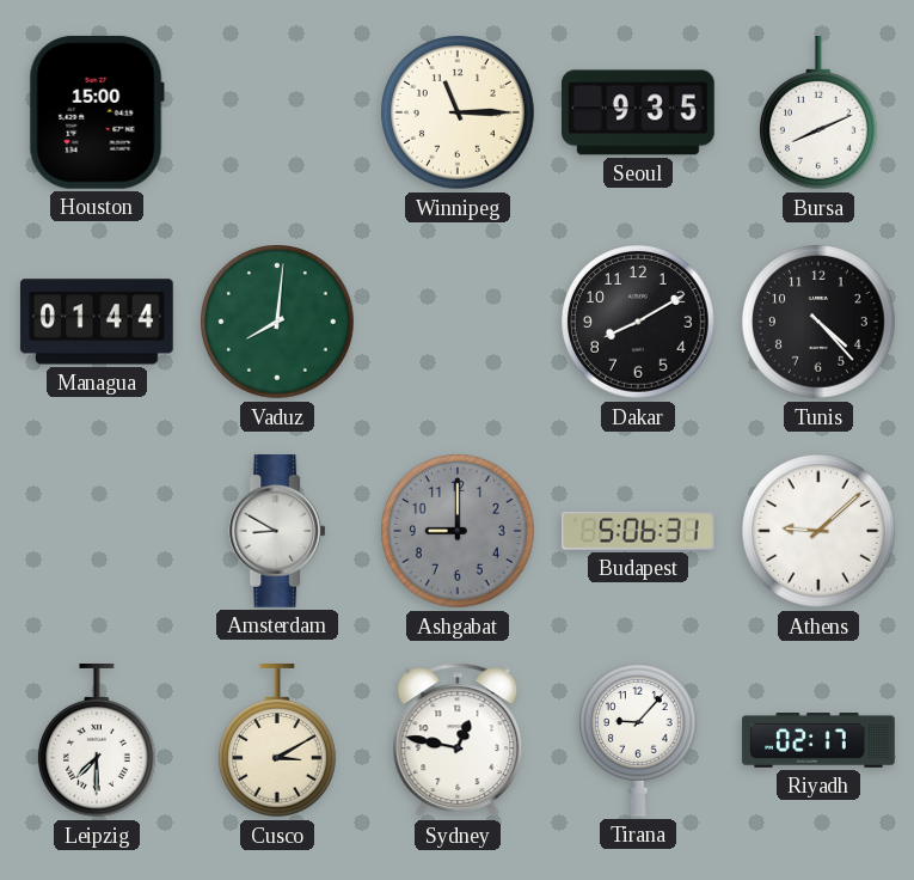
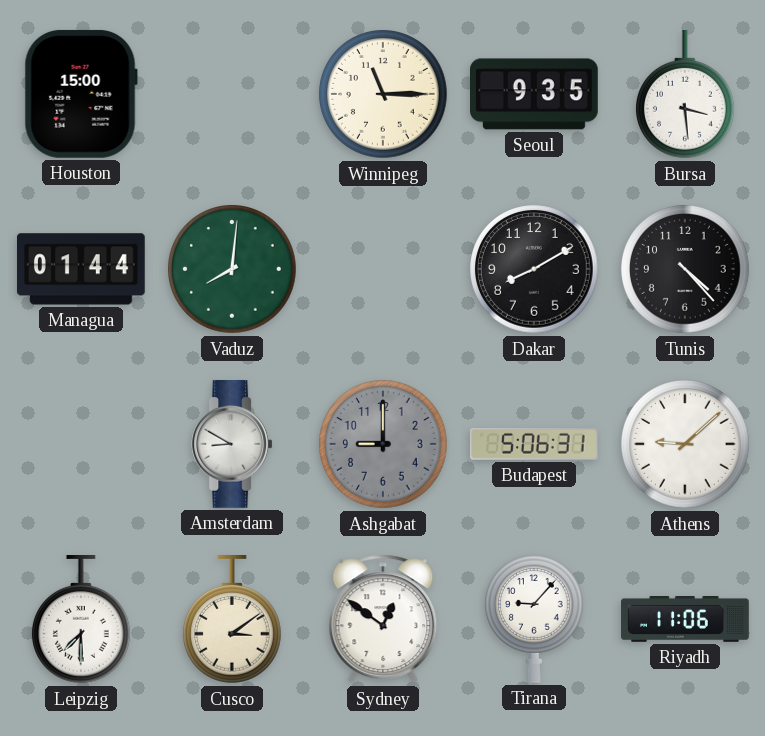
Bursa: 8:11 -> 3:29 (685, 95)
Cusco: 3:10 -> 3:09 (232, 620)
Sydney: 12:47 -> 12:51 (383, 619)
Riyadh: 02:17 -> 11:06 (685, 620)
